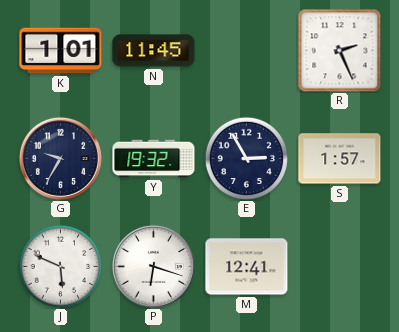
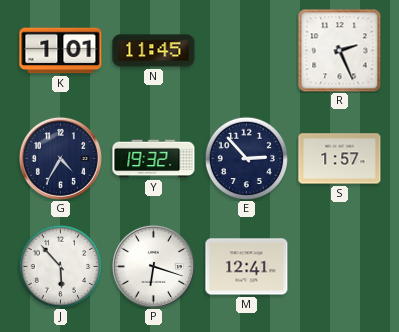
G: 9:35 -> 4:35 (60, 158)
E: 2:55 -> 2:53 (246, 158)
J: 5:49 -> 5:53 (60, 266)
